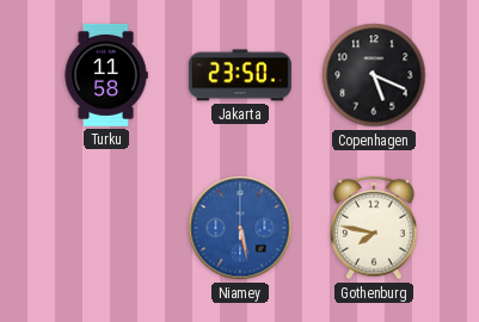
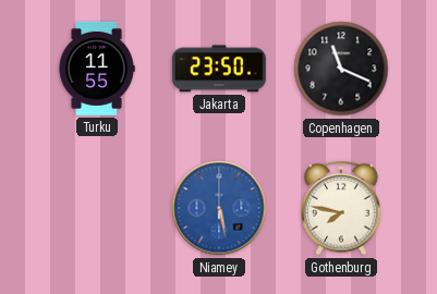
Turku: 11:58 -> 11:55 (97, 69)
Copenhagen: 5:19 -> 11:19 (341, 69)
